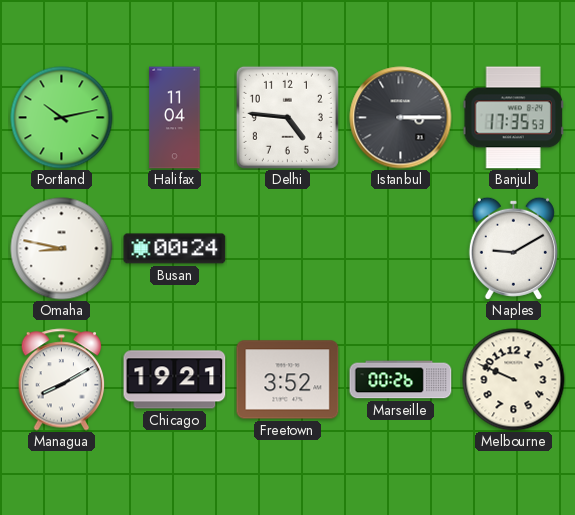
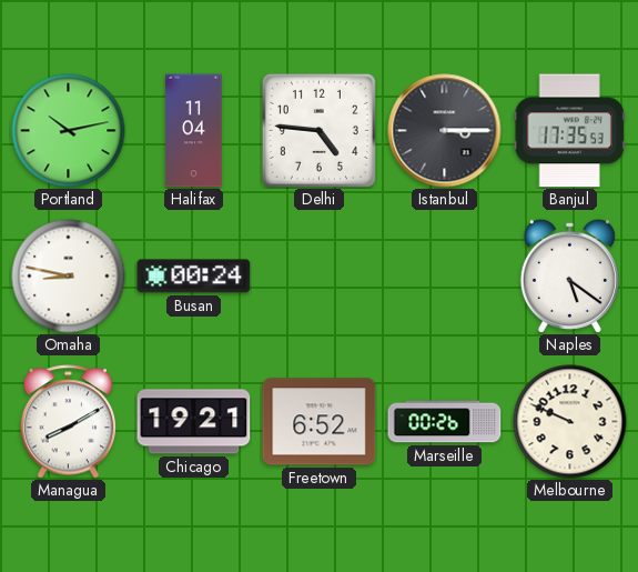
Naples: 9:10 -> 5:21 (569, 275)
Freetown: 3:52 -> 6:52 (320, 422)
